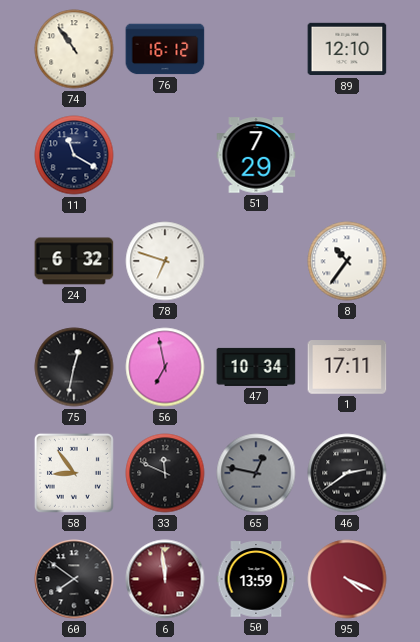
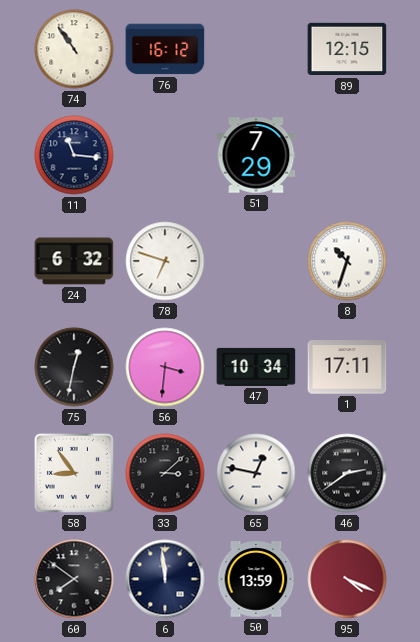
89: 12:10 -> 12:15 (347, 49)
11: 11:20 -> 11:16 (74, 155)
8: 10:36 -> 10:33 (347, 261)
56: 6:58 -> 3:31 (165, 367)
33: 11:49 -> 3:08 (165, 473)
65 dial: grey -> white (256, 473)
6 dial: burgundy -> navy (165, 579)
